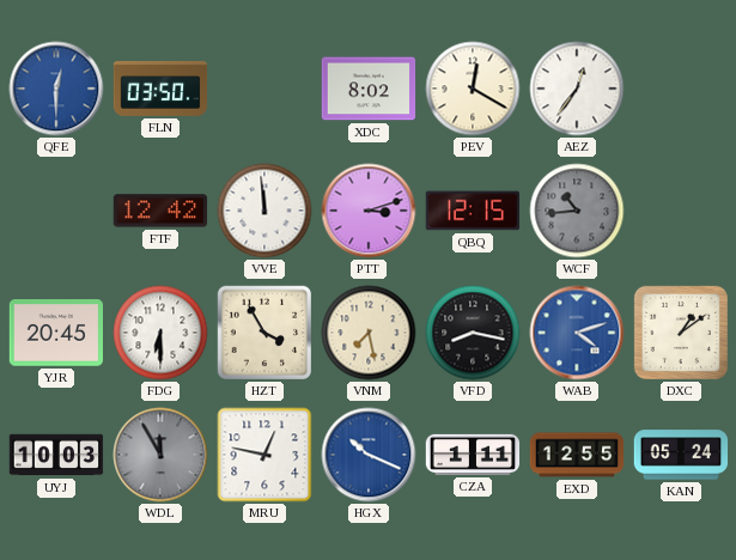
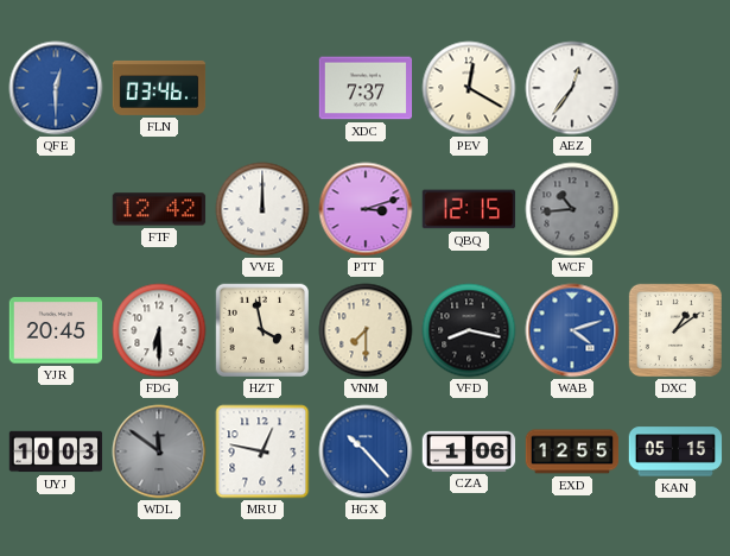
FLN: 03:50 -> 03:46 (159, 88)
XDC: 8:02 -> 7:37 (366, 88)
VVE: 11:59 -> 12:00 (262, 209)
HZT: 3:55 -> 3:58 (262, 330)
VNM: 7:28 -> 7:30 (366, 330)
WDL: 11:55 -> 11:51 (159, 451)
HGX: 10:19 -> 10:23 (366, 451)
CZA: 1:11 -> 1:06 (469, 451)
KAN: 05:24 -> 05:15 (675, 451)
